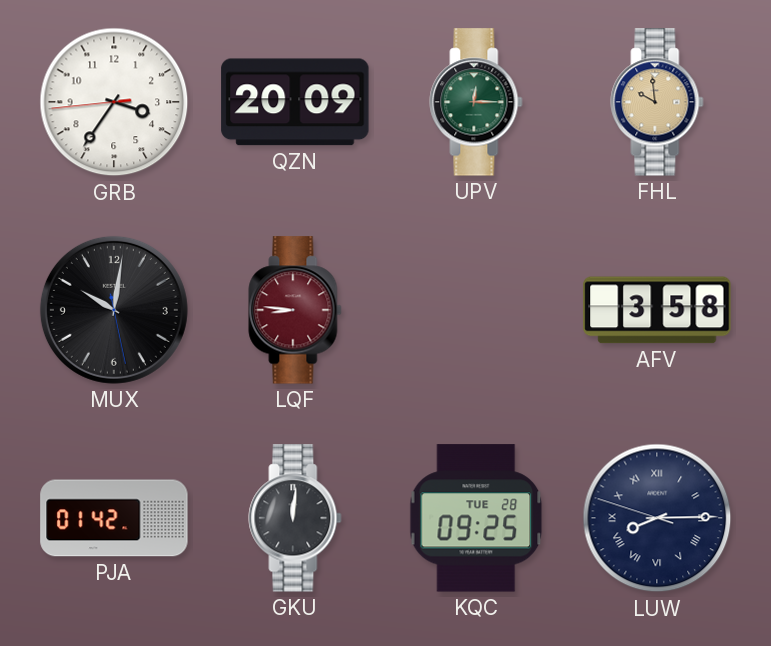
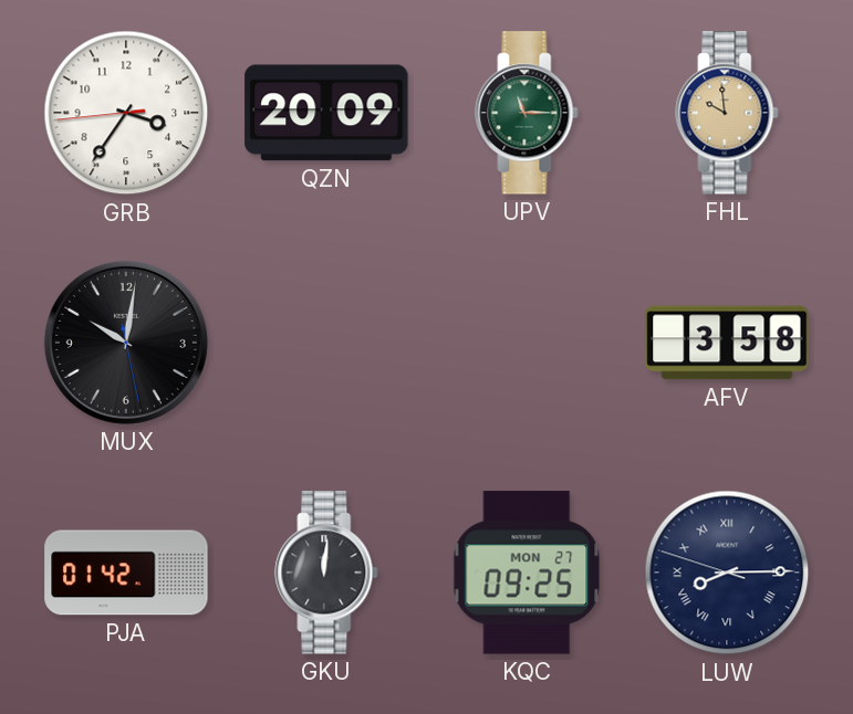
UPV: 12:15 -> 11:15 (527, 113)
LQF: 8:46 -> none (295, 310)
KQC date: TUE 28 -> MON 27 (527, 573)
